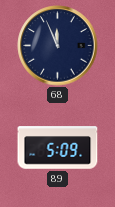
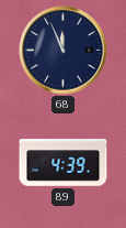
89: 5:09 -> 4:39 (64, 163)
